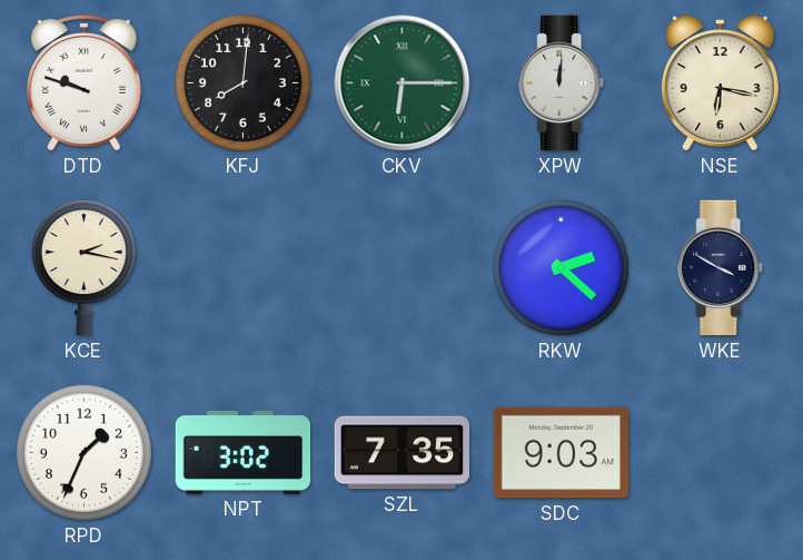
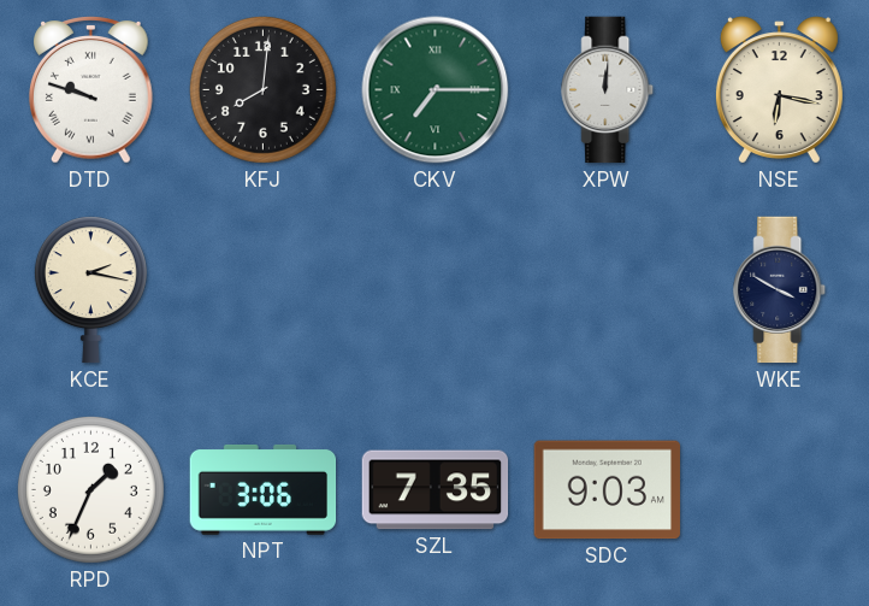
CKV: 6:15 -> 7:15 (436, 90)
RKW: 2:22 -> none (561, 267)
NPT: 3:02 -> 3:06 (264, 489)
